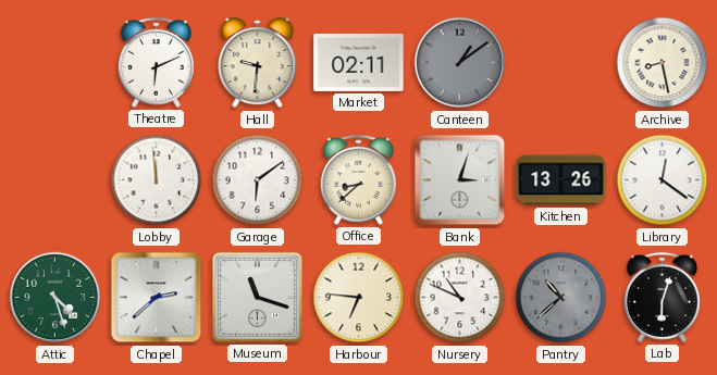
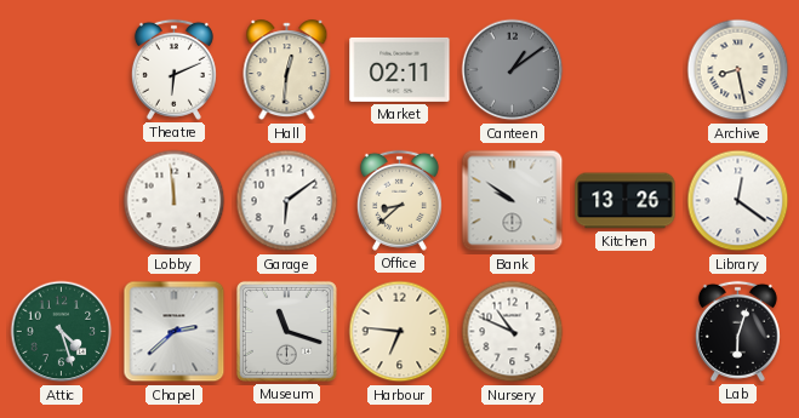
Hall: 9:31 -> 12:31 (287, 70)
Bank: 3:03 -> 9:51 (513, 201)
Pantry: 10:38 -> none (561, 298)
